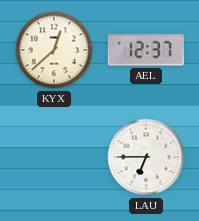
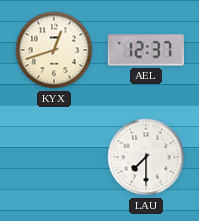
KYX: 12:38 -> 12:42 (54, 50)
LAU: 6:45 -> 7:30 (146, 157)
